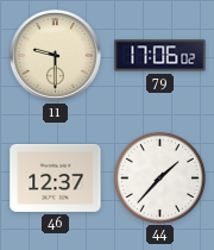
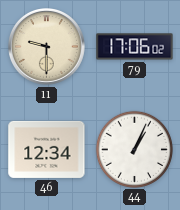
46: 12:37 -> 12:34 (47, 149)
44: 1:37 -> 1:04 (134, 149)
